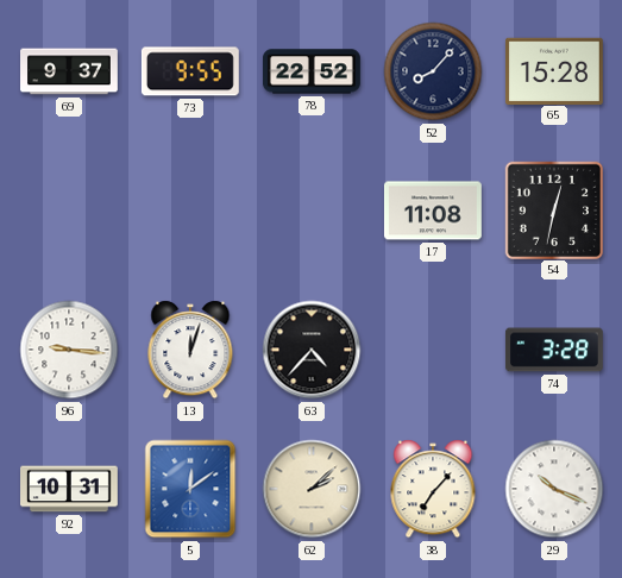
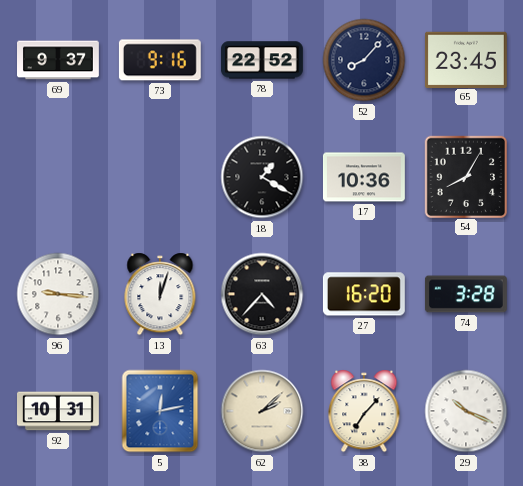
73: 9:55 -> 9:16 (160, 60)
65: 15:28 -> 23:45 (466, 59)
18: none -> 1:20 (262, 177)
17: 11:08 -> 10:36 (364, 177)
54: 12:32 -> 8:05 (465, 176)
27: none -> 16:20 (364, 294)
5: 12:09 -> 12:13 (160, 411)
